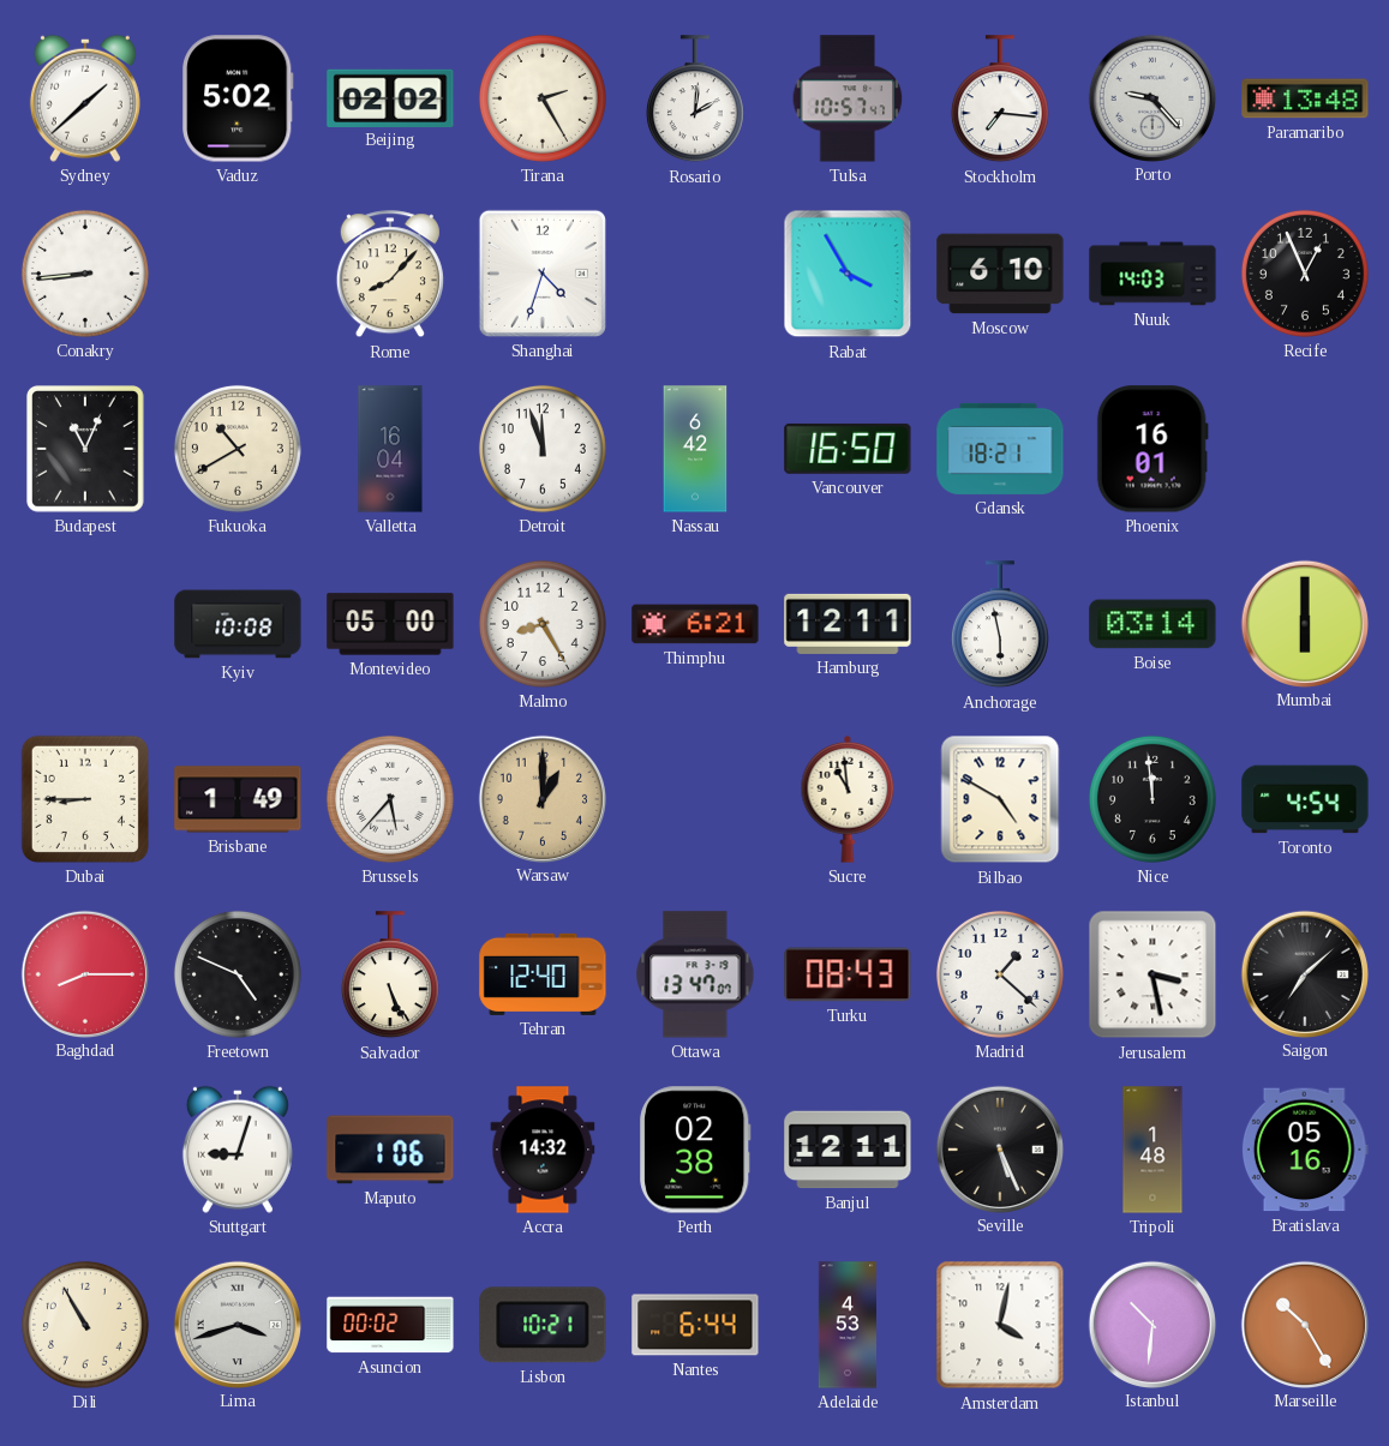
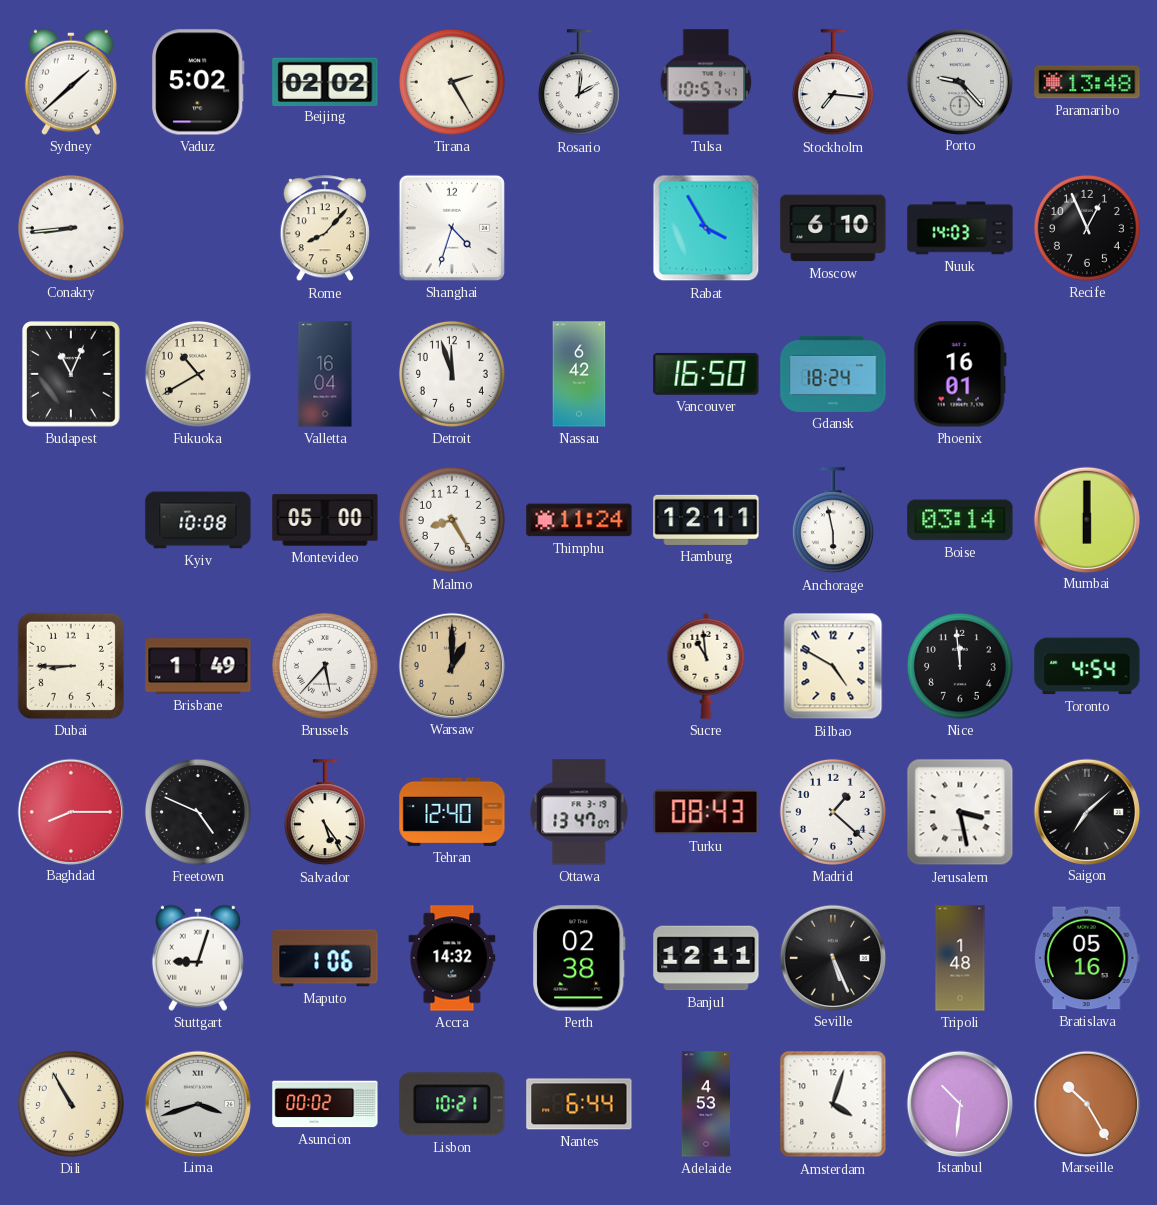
Gdansk: 18:21 -> 18:24 (833, 374)
Thimphu: 6:21 -> 11:24 (579, 520)
Salvador: 5:26 -> 5:24 (325, 813)
Amsterdam: 4:02 -> 4:03 (833, 1104)
